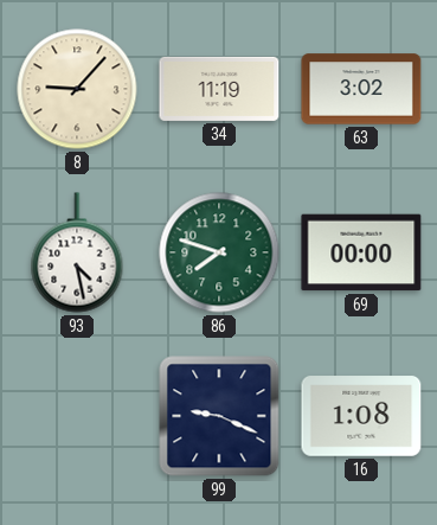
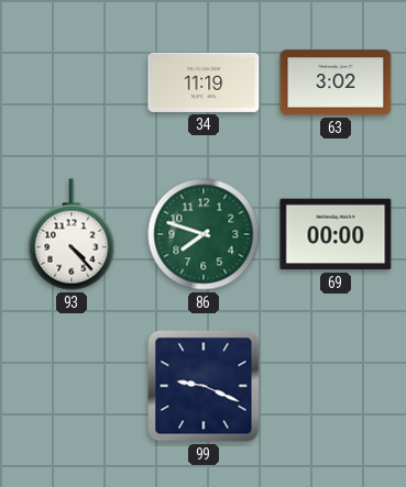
8: 9:07 -> none (77, 89)
93: 4:28 -> 4:23 (72, 234)
16: 1:08 -> none (361, 416)
